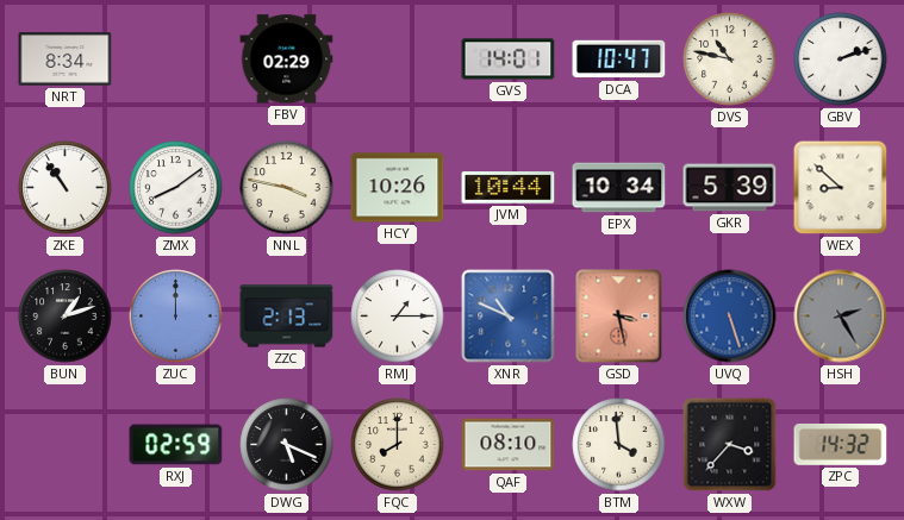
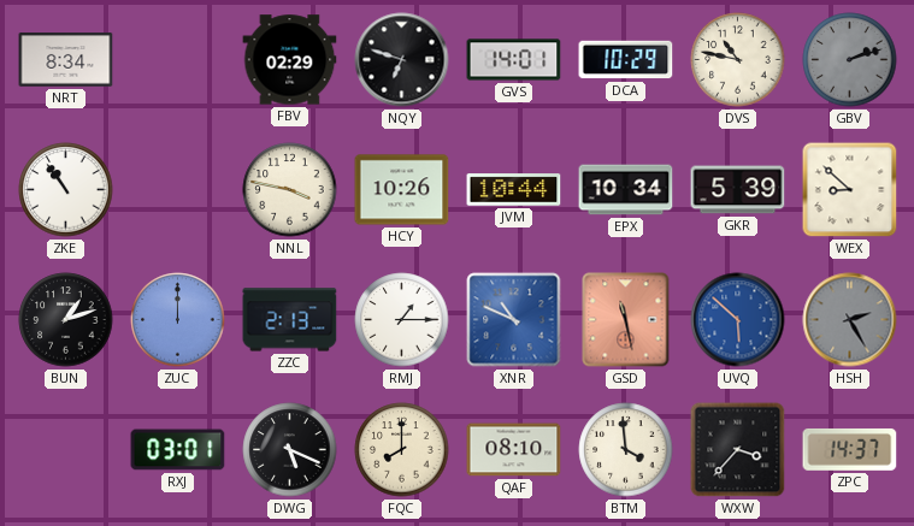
NQY: none -> 6:48 (402, 60)
DCA: 10:47 -> 10:29 (626, 60)
GBV dial: white -> grey (850, 60)
ZMX: 8:09 -> none (176, 188)
GSD: 3:28 -> 11:28 (626, 320)
UVQ: 5:27 -> 5:52 (738, 320)
RXJ: 02:59 -> 03:01 (178, 450)
ZPC: 14:32 -> 14:37 (850, 449)
